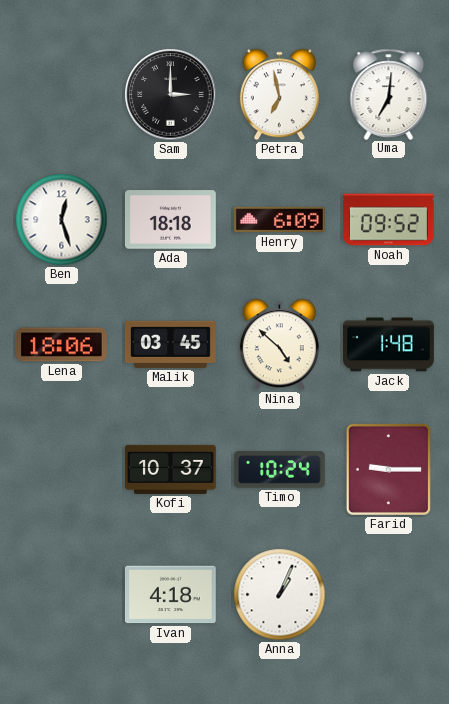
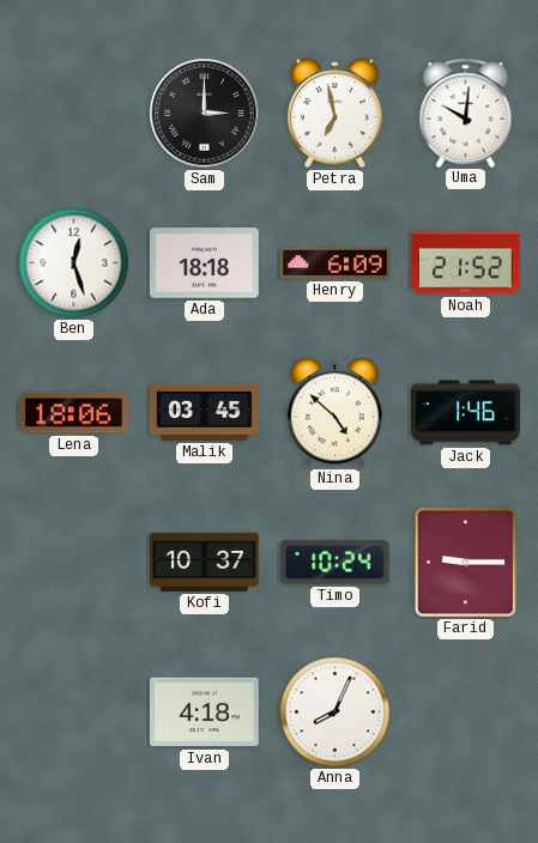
Uma: 7:01 -> 10:01 (466, 113)
Noah: 09:52 -> 21:52 (465, 263)
Jack: 1:48 -> 1:46 (466, 413)
Anna: 1:04 -> 8:04 (336, 712)
